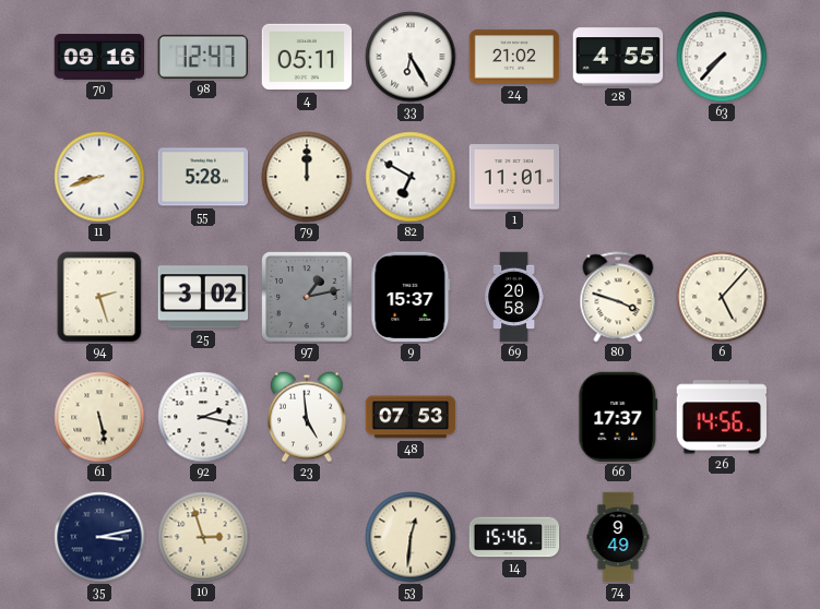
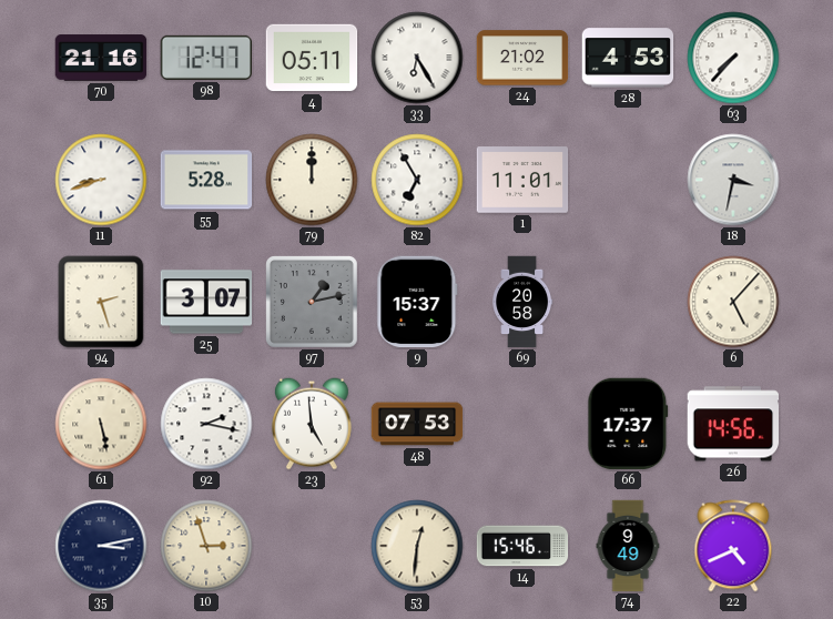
70: 09:16 -> 21:16 (101, 58)
28: 4:55 -> 4:53 (628, 58)
82: 6:50 -> 6:55 (417, 180)
18: none -> 3:32 (733, 180)
25: 3:02 -> 3:07 (206, 302)
80: 3:48 -> none (618, 297)
22: none -> 4:41 (733, 546)
